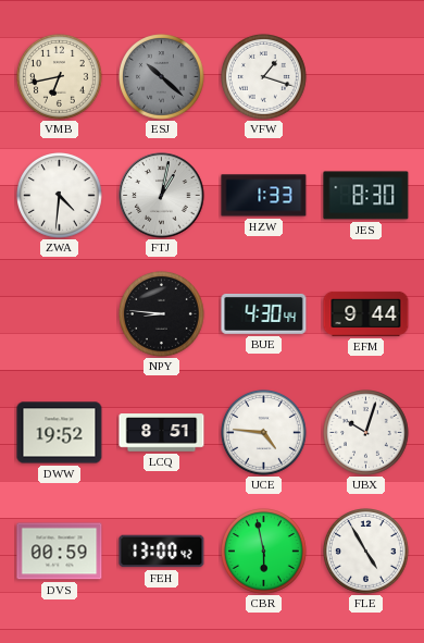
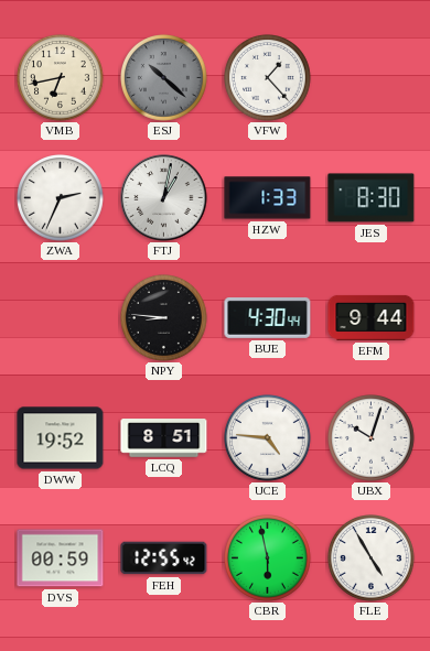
VFW: 1:18 -> 1:23 (268, 78)
ZWA: 4:31 -> 2:34 (61, 198)
FEH: 13:00 -> 12:55 (164, 558)
